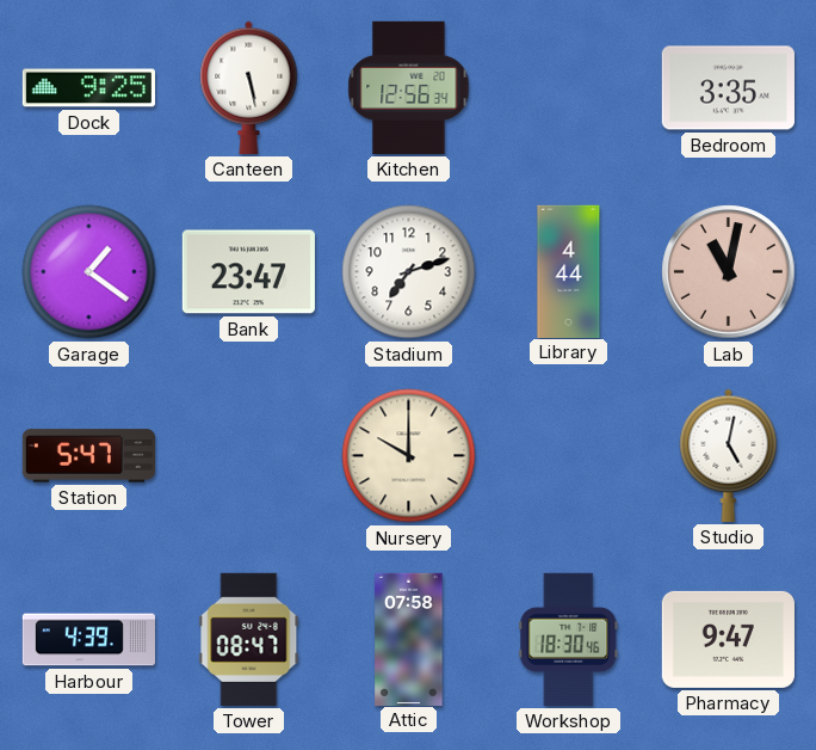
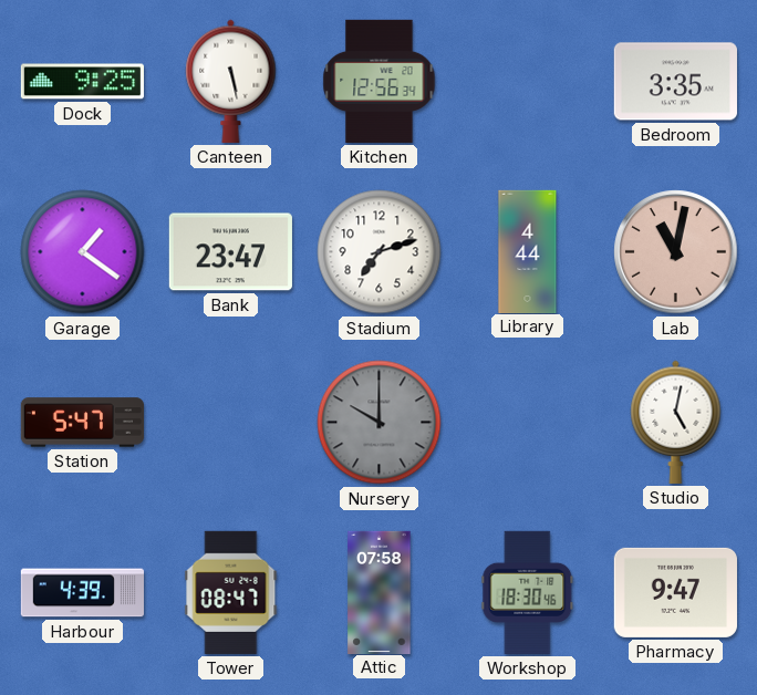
Nursery dial: cream -> grey (380, 423)
